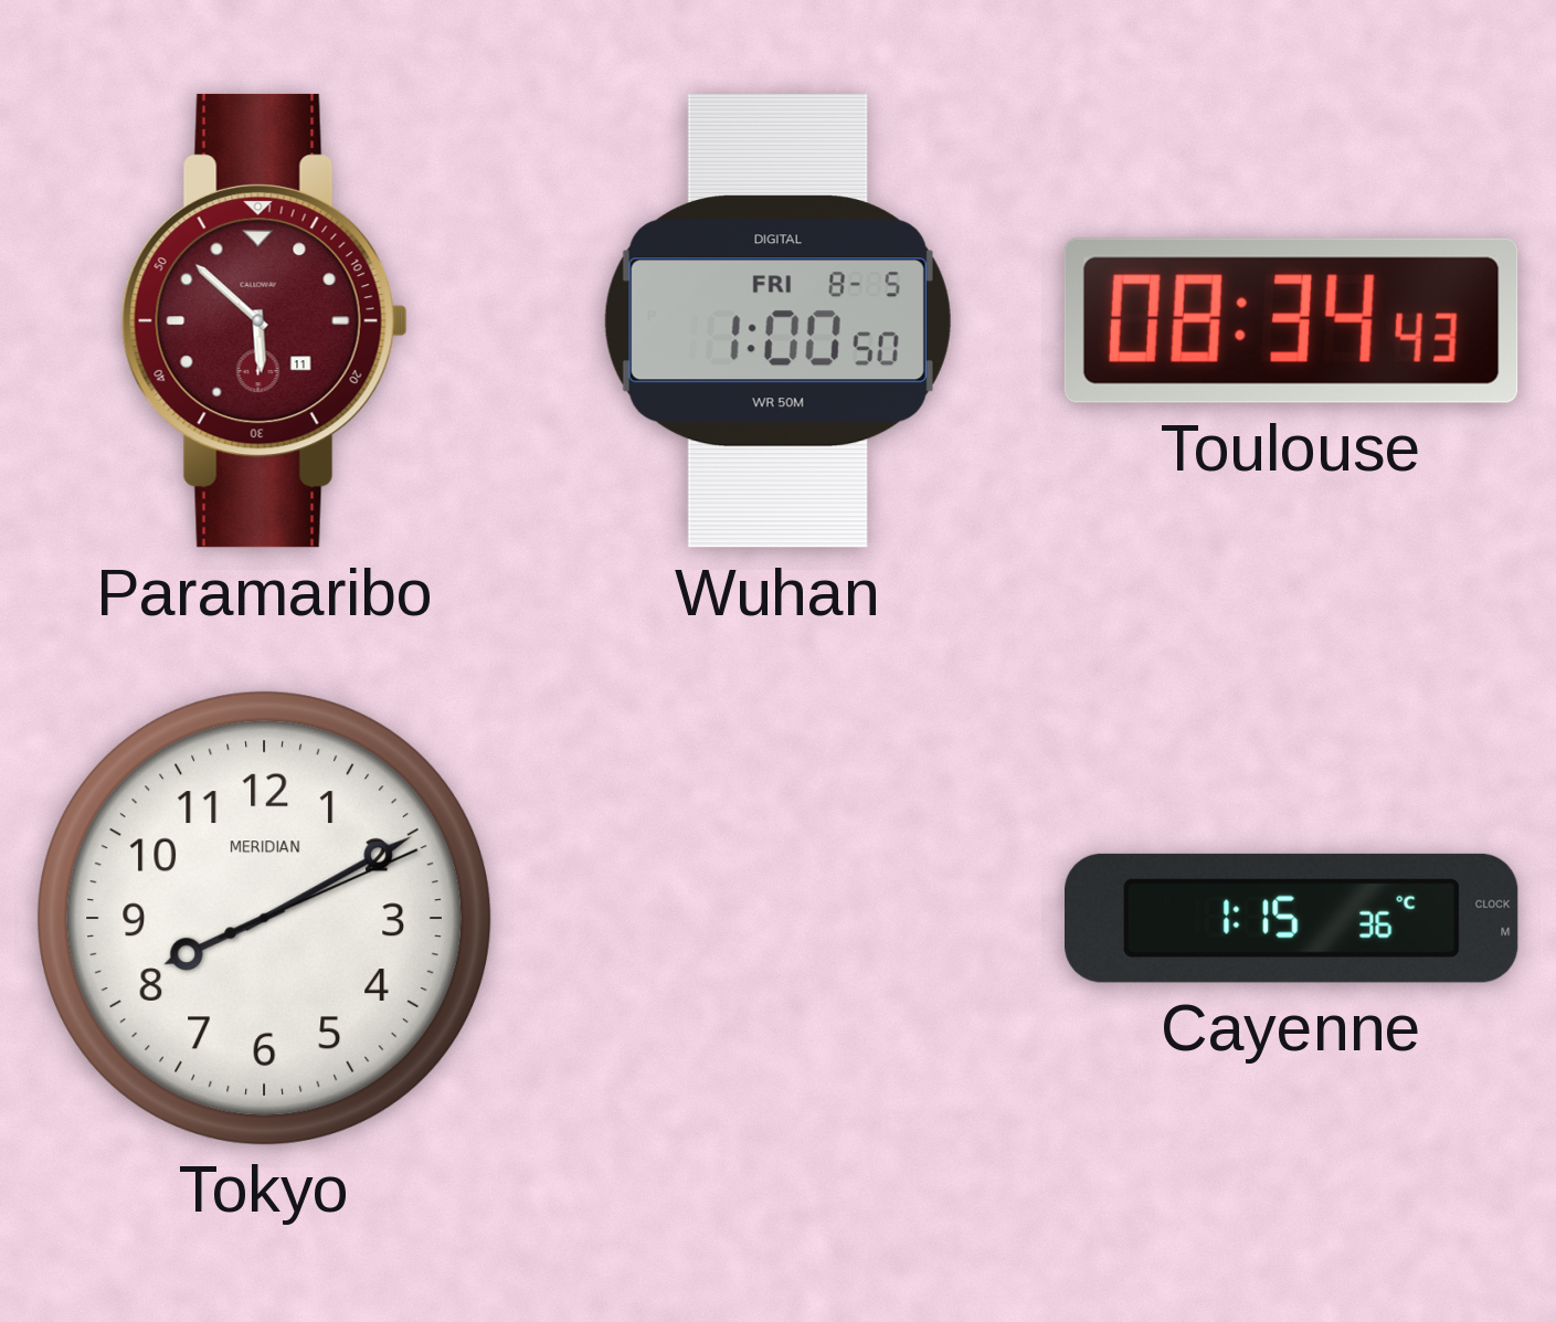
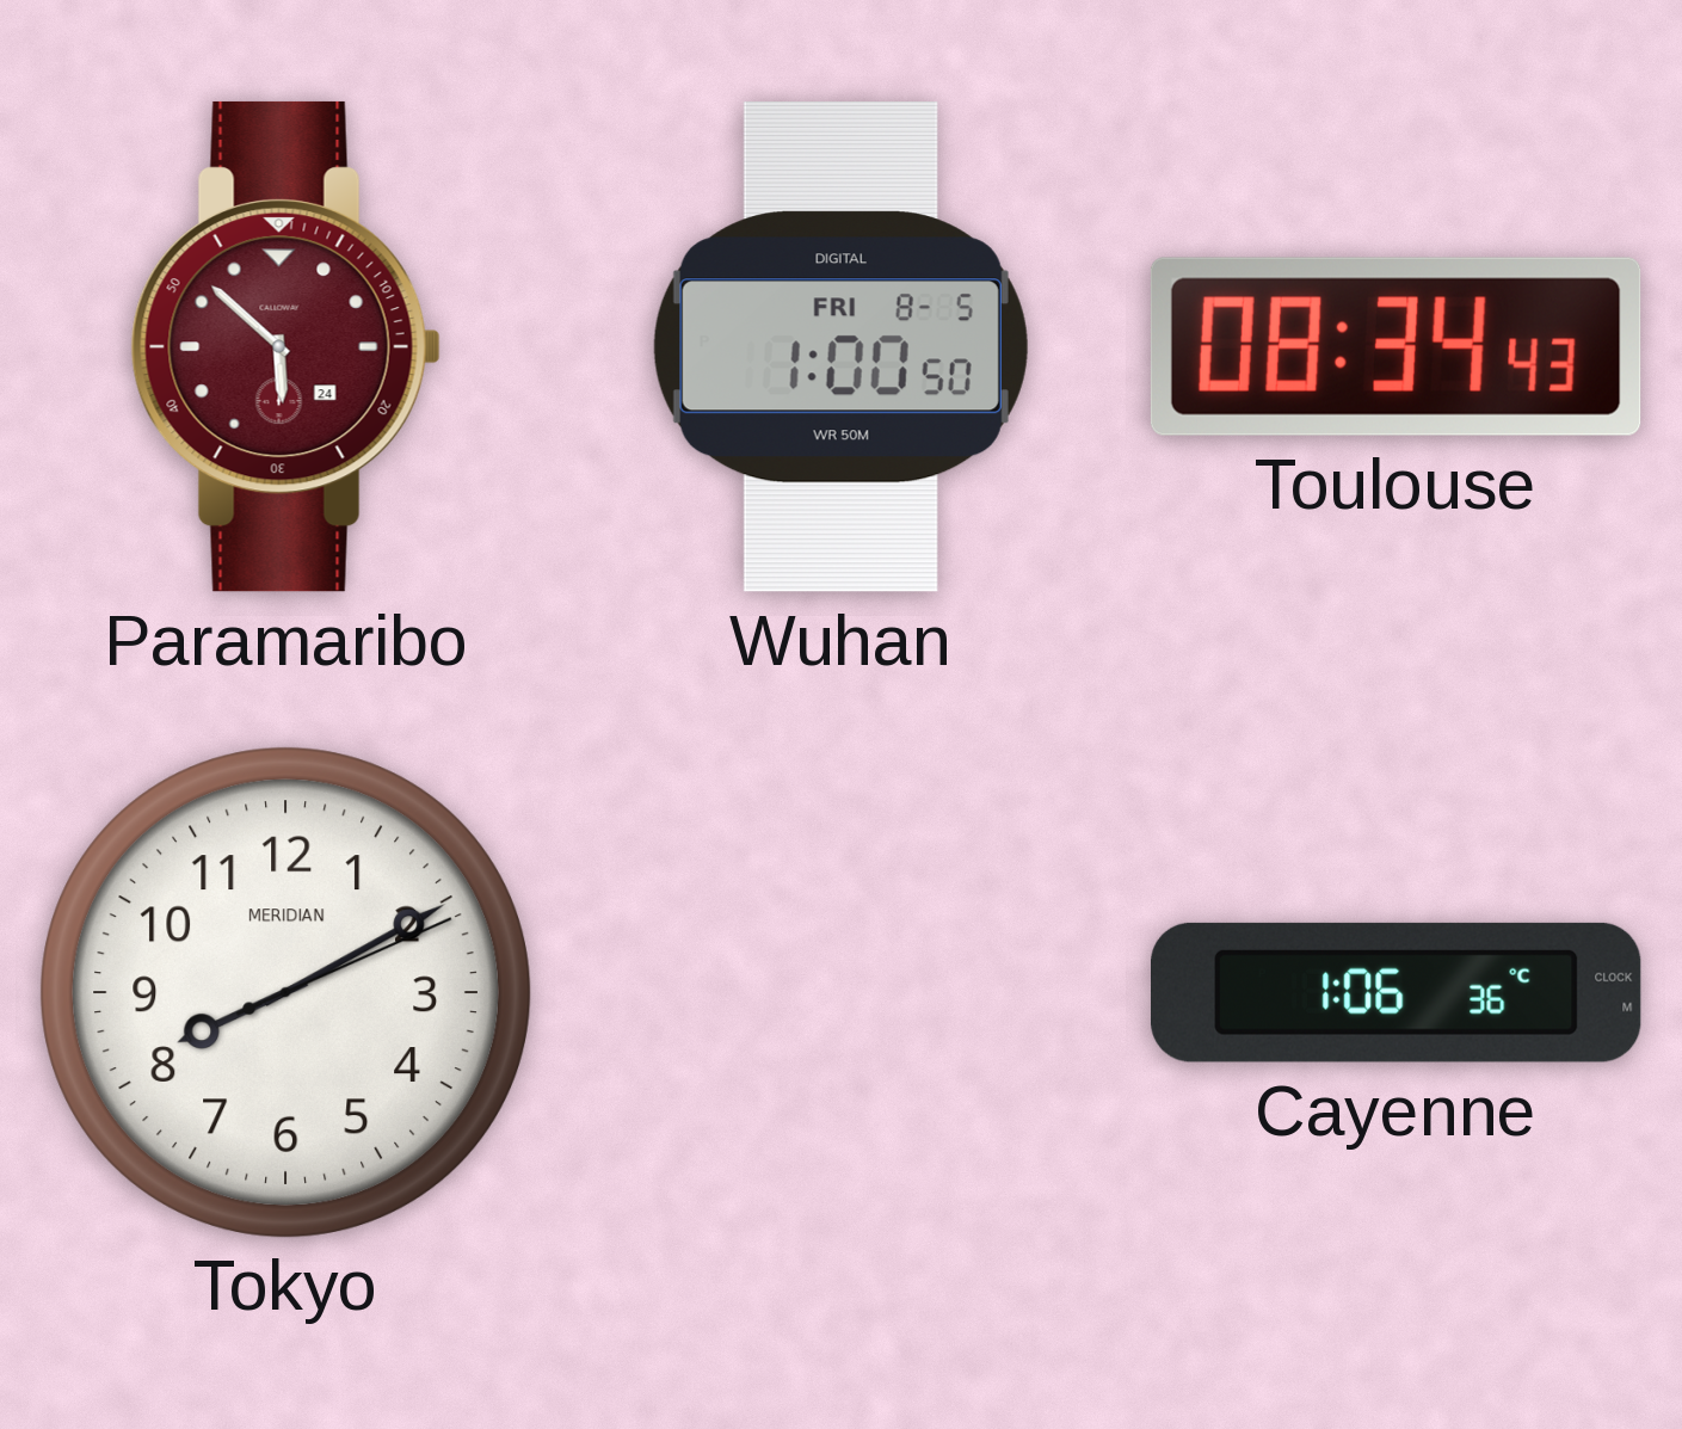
Paramaribo date: 11 -> 24 (285, 346)
Cayenne: 1:15 -> 1:06 (1397, 992)
